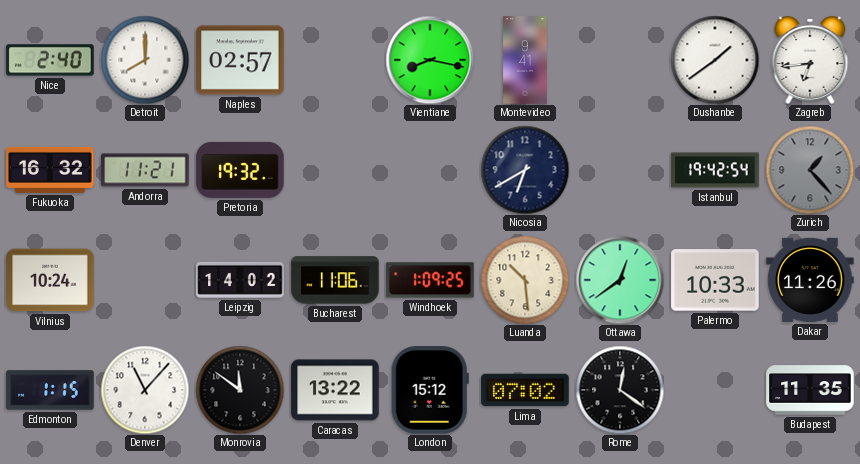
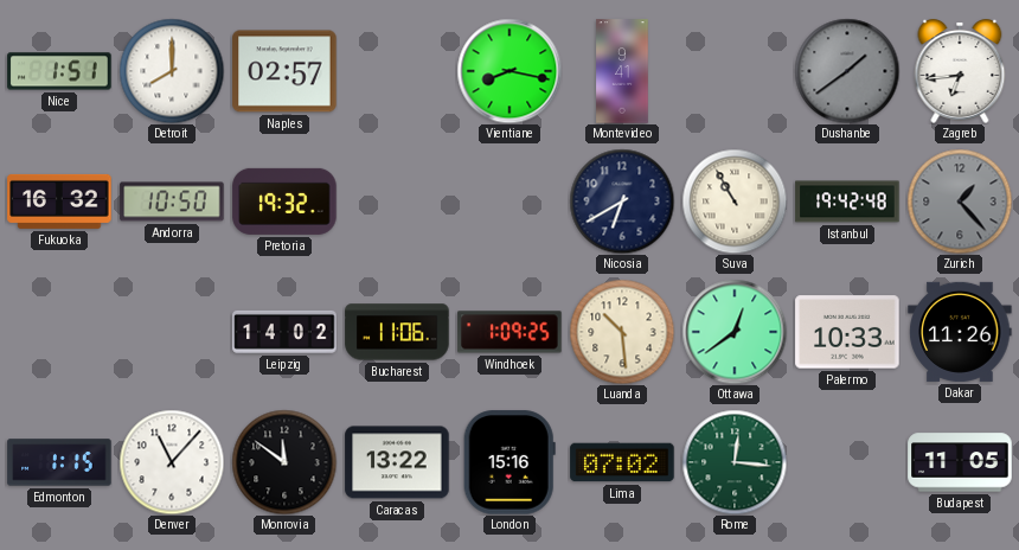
Nice: 2:40 -> 1:51 (59, 71)
Dushanbe dial: white -> grey (847, 71)
Andorra: 11:21 -> 10:50 (172, 202)
Suva: none -> 10:55 (735, 202)
Istanbul: 19:42:54 -> 19:42:48 (847, 202)
Vilnius: 10:24 -> none (50, 280)
London: 15:12 -> 15:16 (509, 462)
Rome: 12:21 -> 12:16 (735, 462)
Rome dial: black -> green (735, 462)
Budapest: 11:35 -> 11:05 (960, 462)
